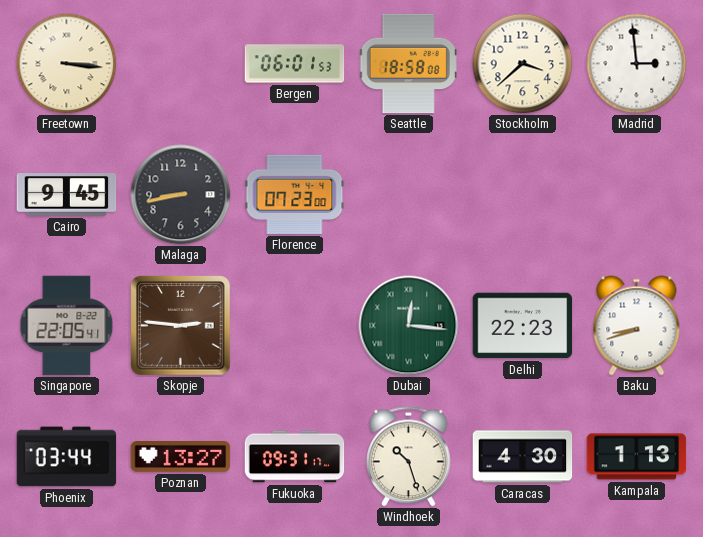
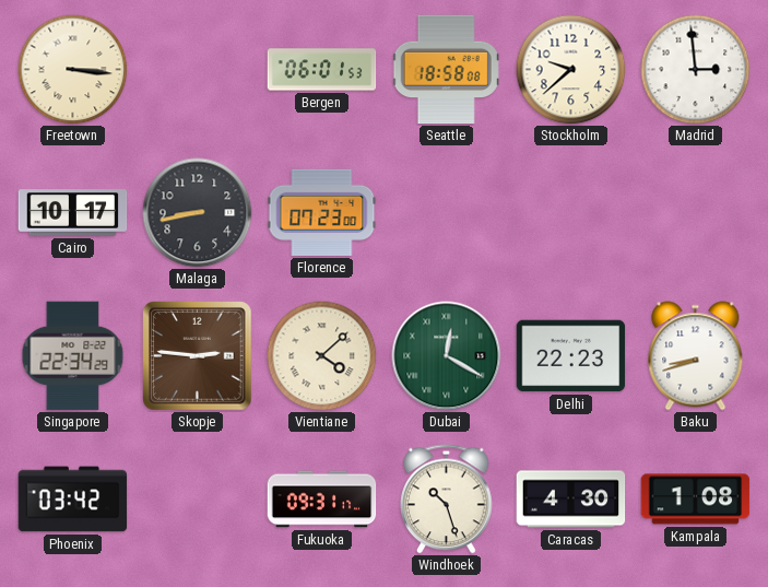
Stockholm: 3:38 -> 9:38 (571, 70)
Cairo: 9:45 -> 10:17 (73, 213)
Singapore: 22:05 -> 22:34 (73, 356)
Vientiane: none -> 4:08 (322, 356)
Dubai: 12:16 -> 12:20 (447, 356)
Phoenix: 03:44 -> 03:42 (73, 500)
Poznan: 13:27 -> none (181, 457)
Kampala: 1:13 -> 1:08 (696, 500)
